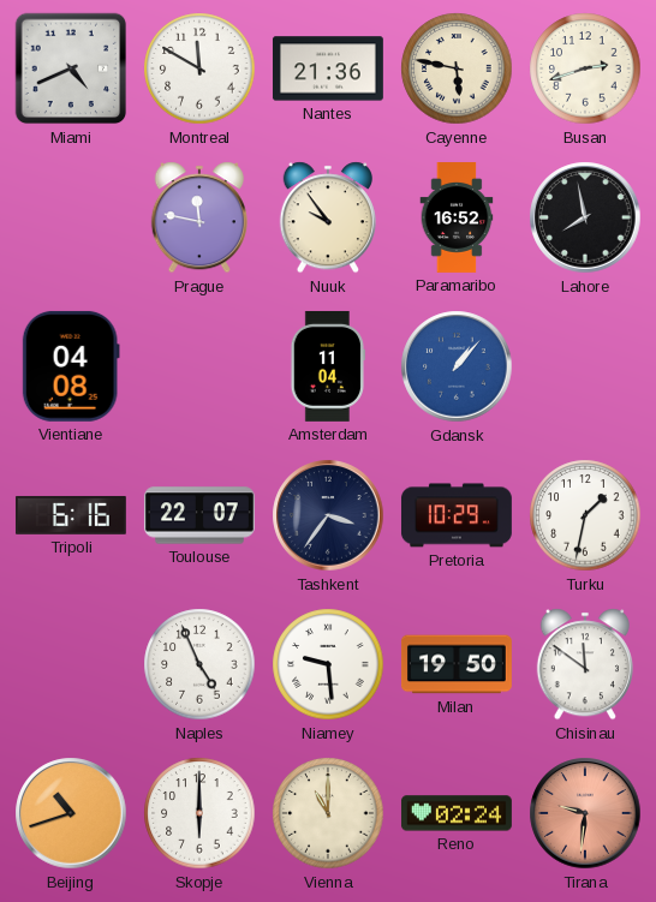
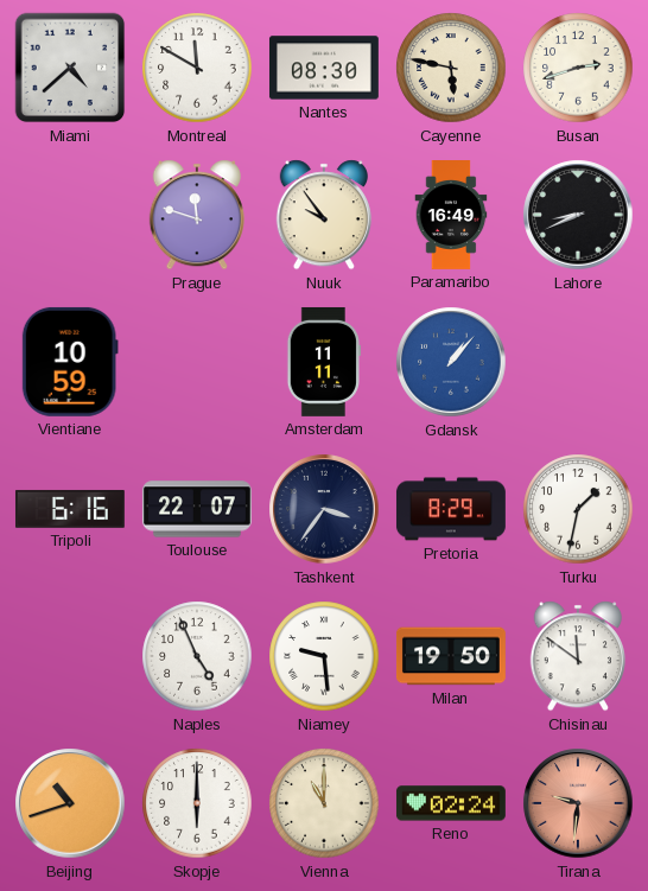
Miami: 4:41 -> 4:38 (70, 68)
Nantes: 21:36 -> 08:30 (324, 68)
Prague: 11:47 -> 11:48 (197, 215)
Paramaribo: 16:52 -> 16:49 (451, 216)
Lahore: 7:58 -> 8:41 (578, 215)
Vientiane: 04:08 -> 10:59 (70, 362)
Amsterdam: 11:04 -> 11:11 (323, 362)
Pretoria: 10:29 -> 8:29 (451, 509)
